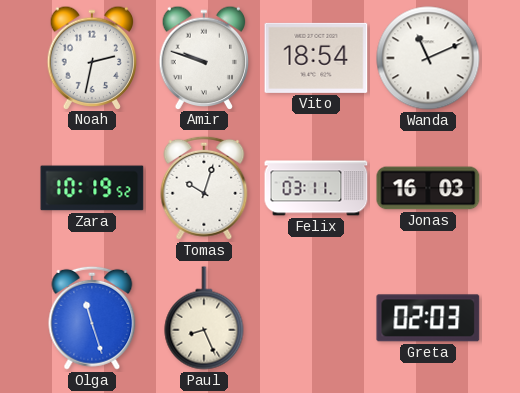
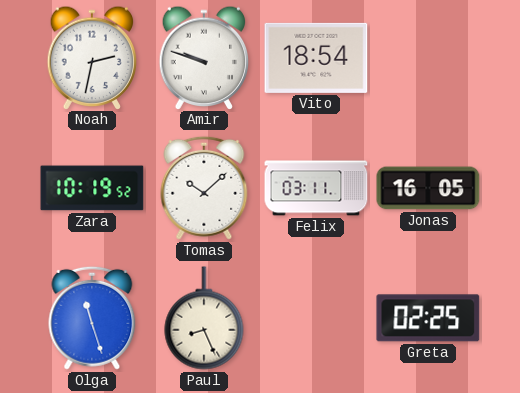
Wanda: 11:11 -> none (428, 58)
Tomas: 10:03 -> 10:08 (204, 188)
Jonas: 16:03 -> 16:05 (428, 188)
Greta: 02:03 -> 02:25 (428, 318)
